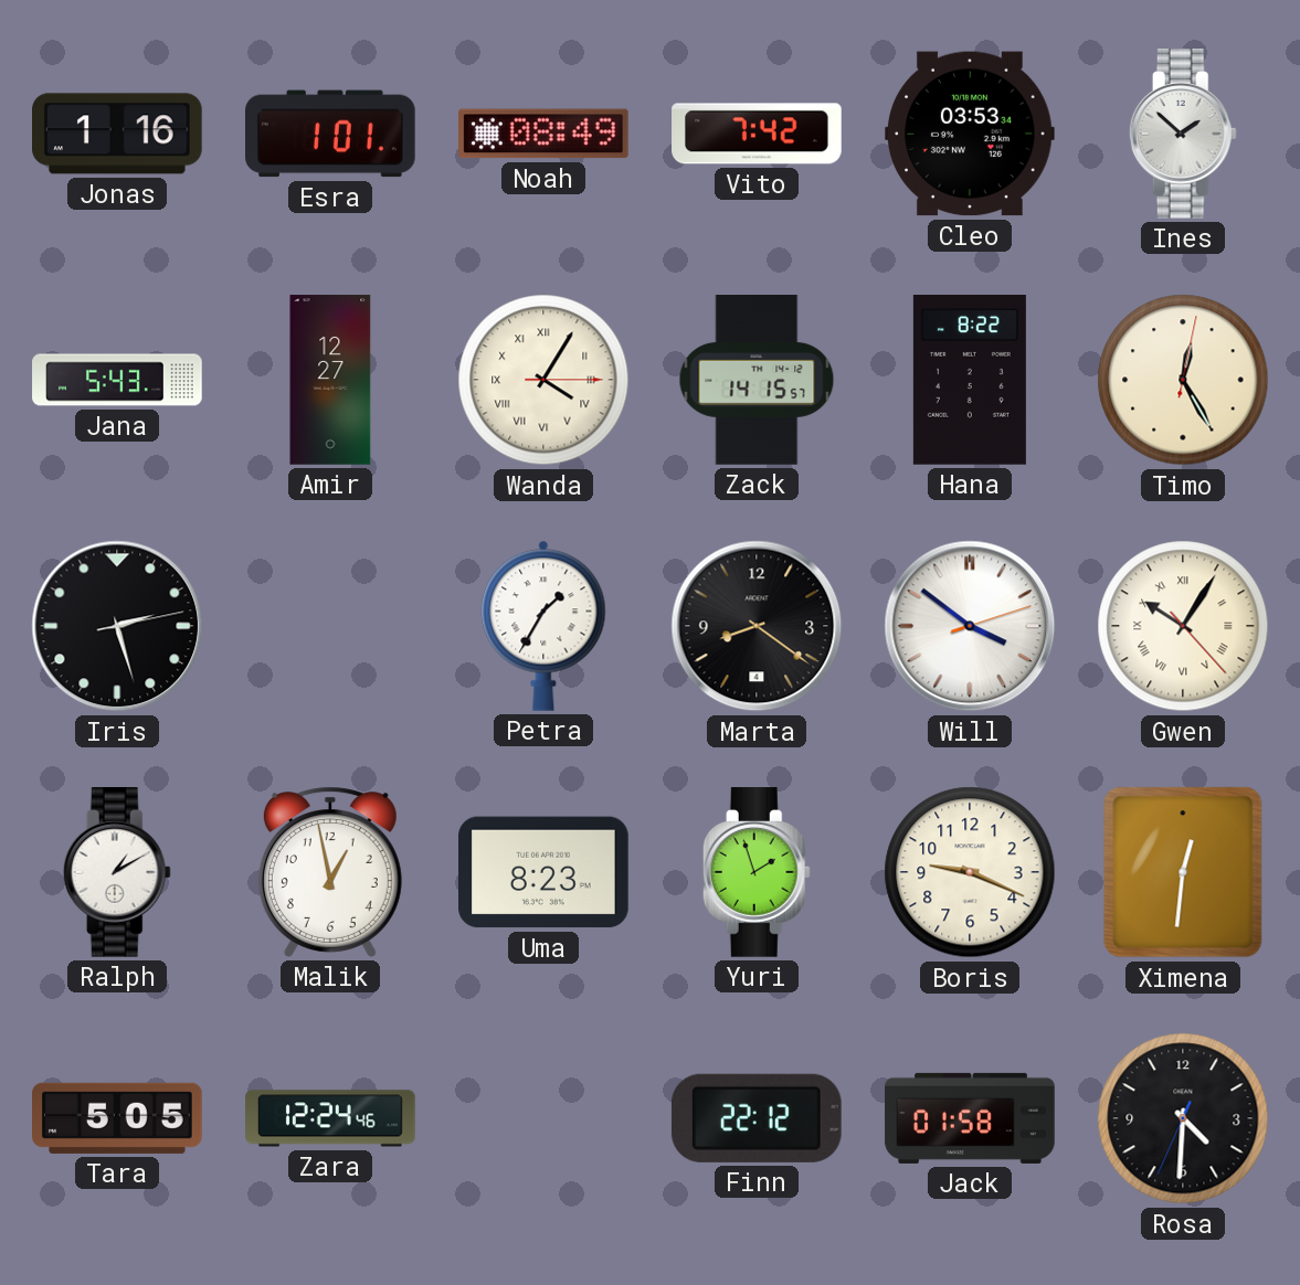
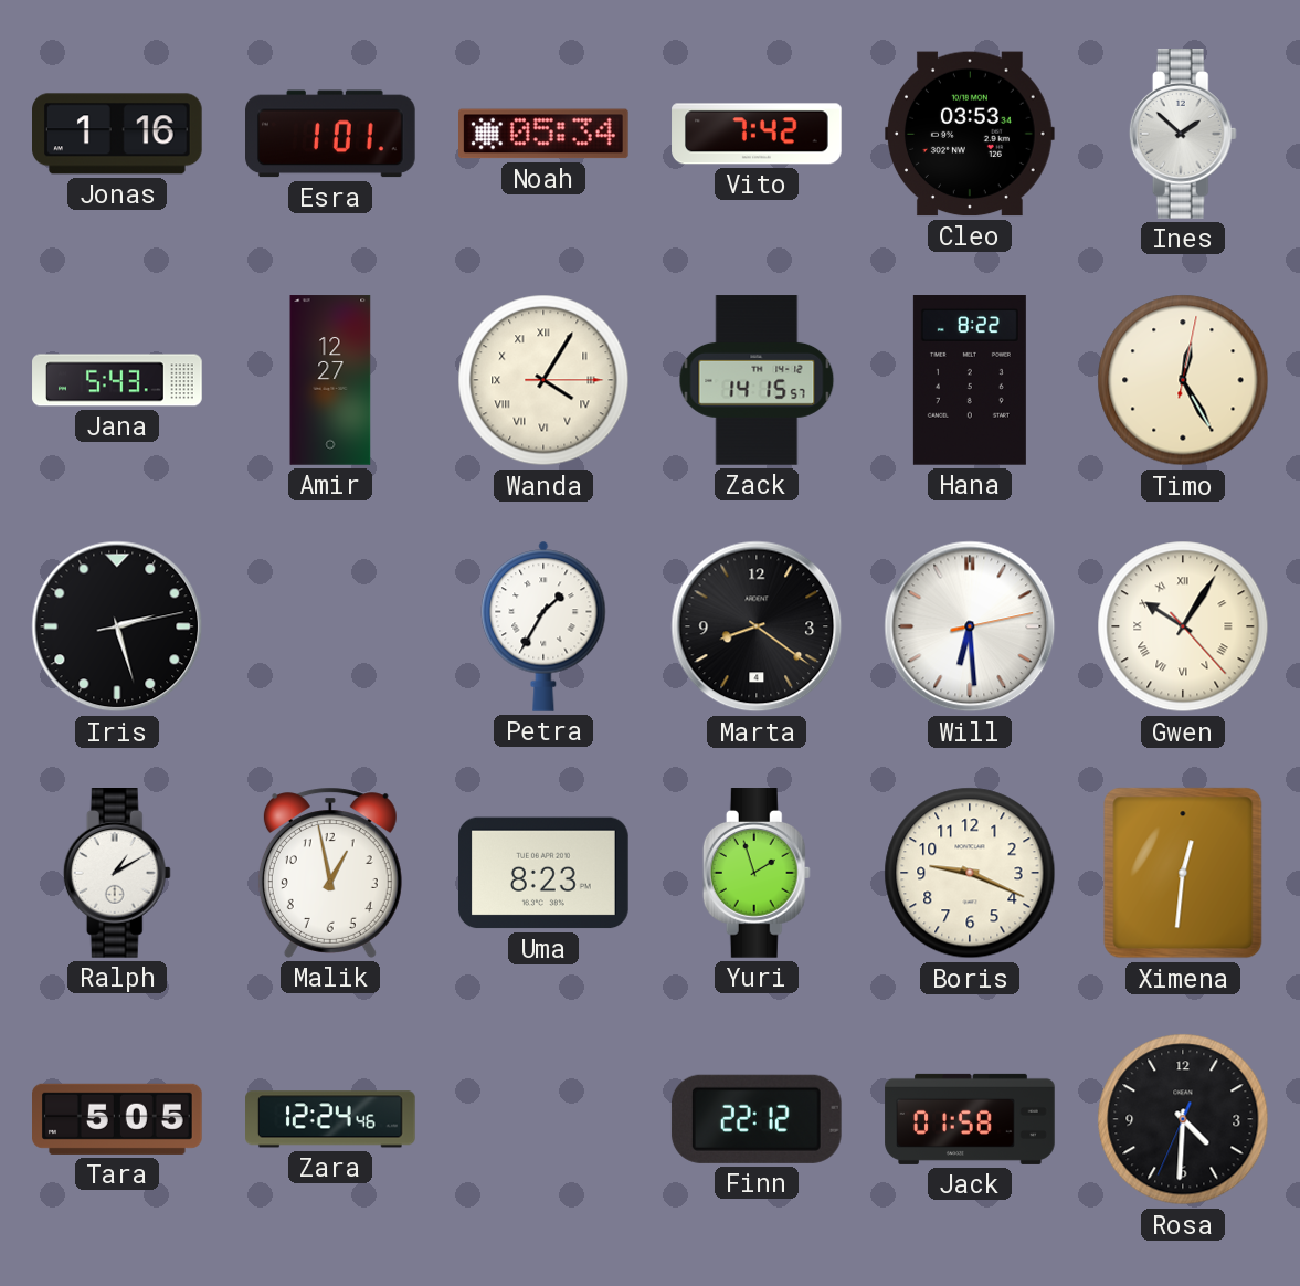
Noah: 08:49 -> 05:34 (545, 134)
Will: 3:51 -> 6:29 (970, 626)
